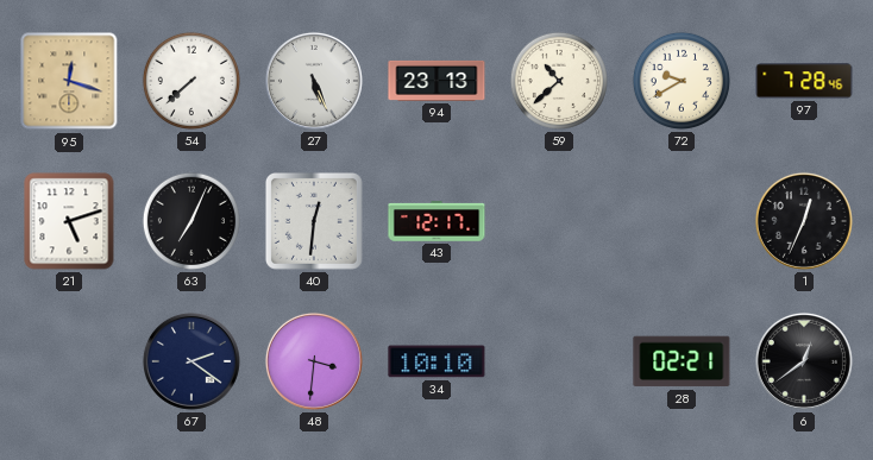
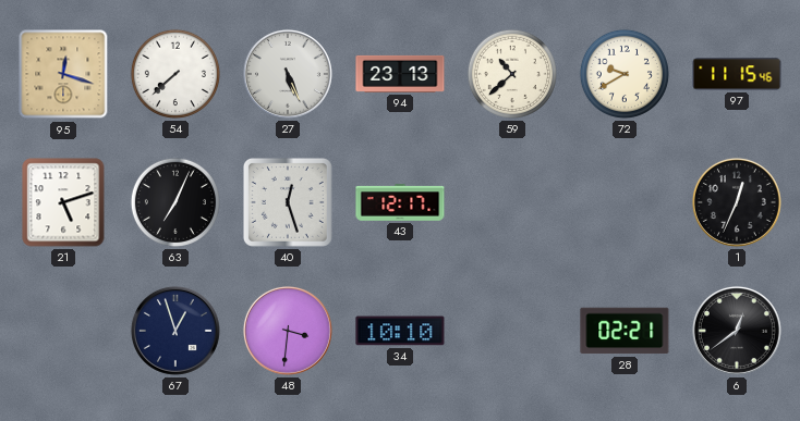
97: 7:28 -> 11:15 (737, 74)
40: 12:31 -> 12:27 (288, 202)
67: 2:21 -> 12:57 (175, 331)
